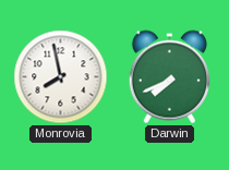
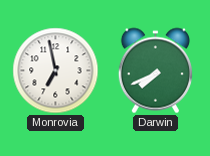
Monrovia: 7:58 -> 6:58 (56, 71)
